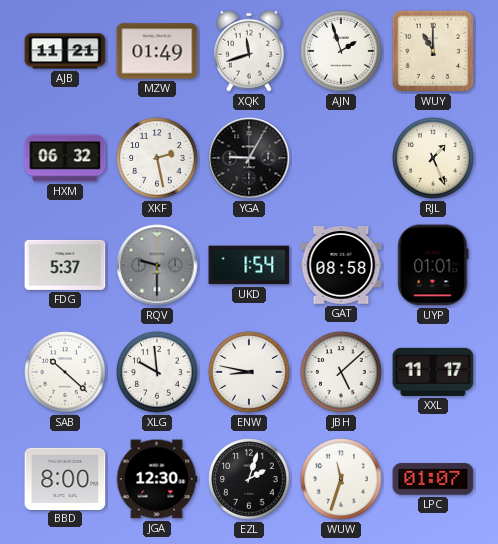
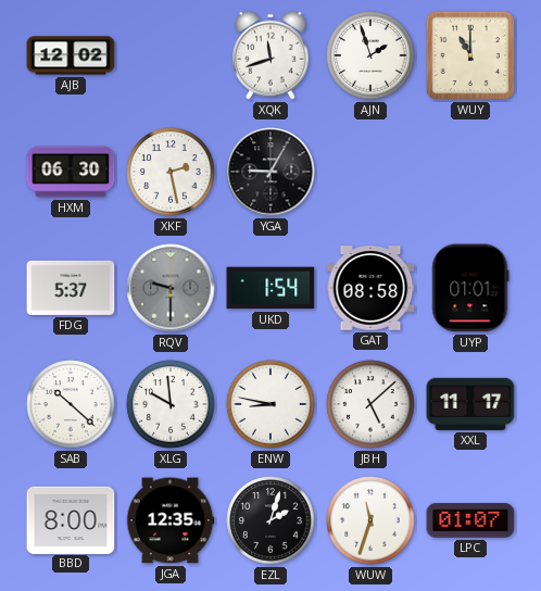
AJB: 11:21 -> 12:02 (71, 55)
MZW: 01:49 -> none (157, 51)
HXM: 06:32 -> 06:30 (71, 172)
RJL: 1:26 -> none (433, 158)
JGA: 12:30 -> 12:35 (171, 520)
